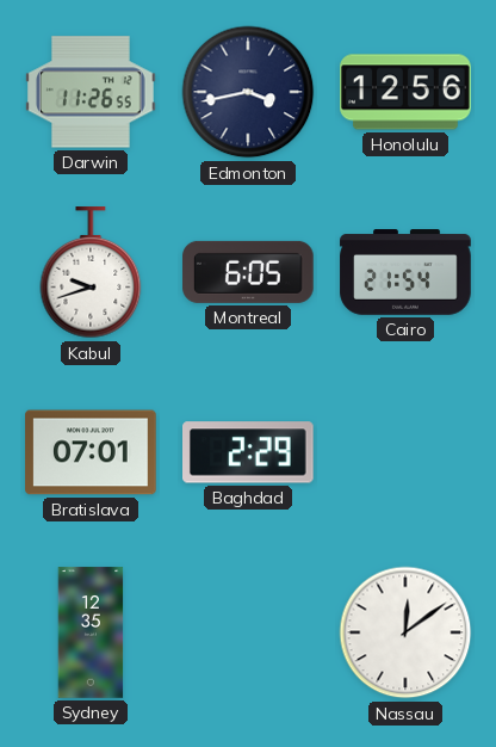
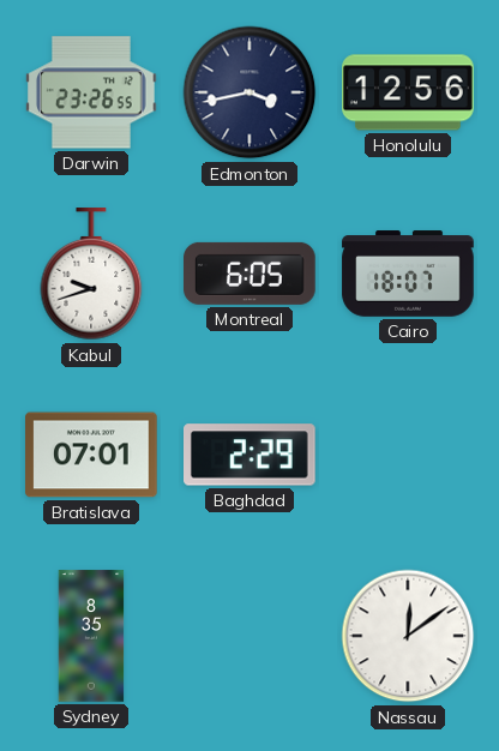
Darwin: 11:26 -> 23:26 (91, 92)
Cairo: 21:54 -> 18:07 (408, 274)
Sydney: 12:35 -> 8:35 (91, 636)
